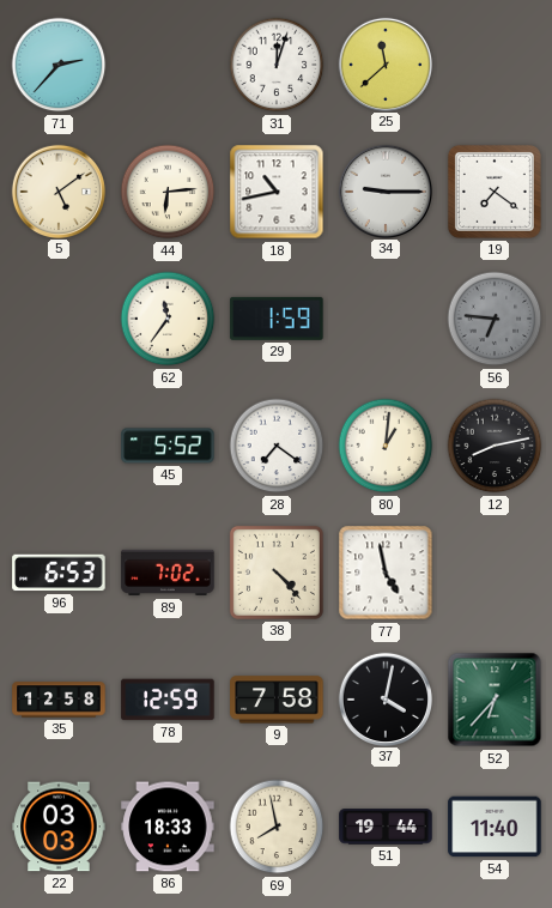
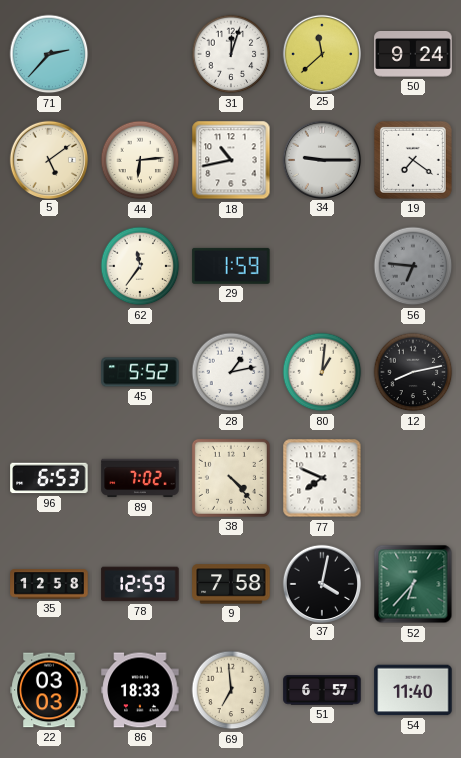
50: none -> 9:24 (413, 55)
28: 7:21 -> 1:13 (231, 372)
77: 4:58 -> 7:49 (322, 478)
69: 7:58 -> 6:59 (231, 690)
51: 19:44 -> 6:57 (322, 690)
